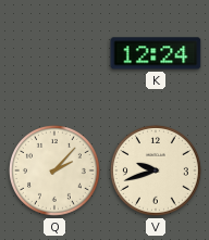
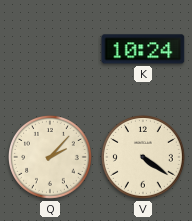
K: 12:24 -> 10:24 (143, 49)
V: 9:42 -> 4:21 (144, 158)
